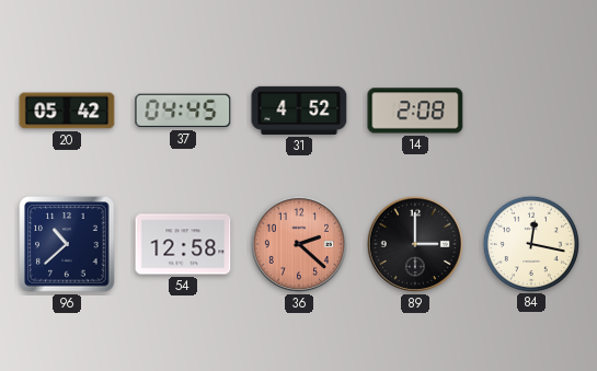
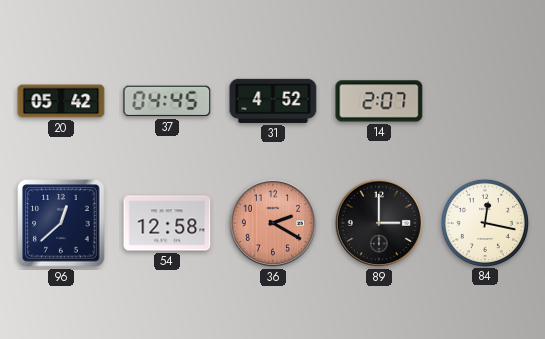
14: 2:08 -> 2:07 (379, 101)
96: 10:38 -> 12:38 (61, 223)
36: 2:22 -> 2:20 (273, 223)
